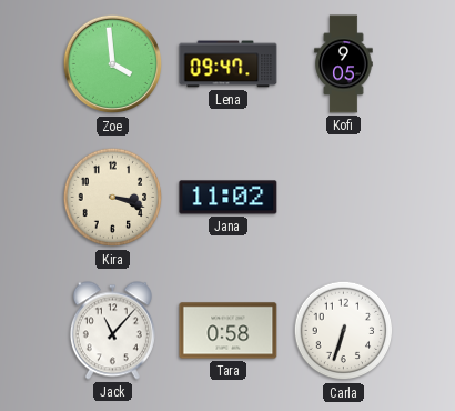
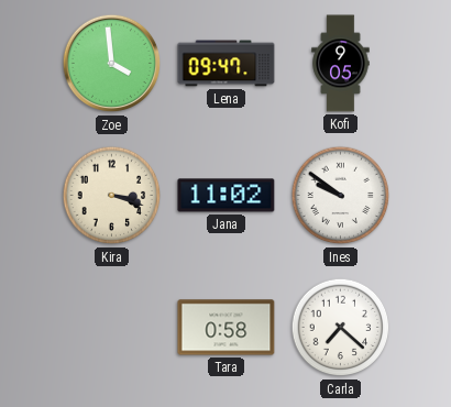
Ines: none -> 9:51 (341, 196)
Jack: 11:07 -> none (112, 331)
Carla: 6:33 -> 7:22 (341, 328)
